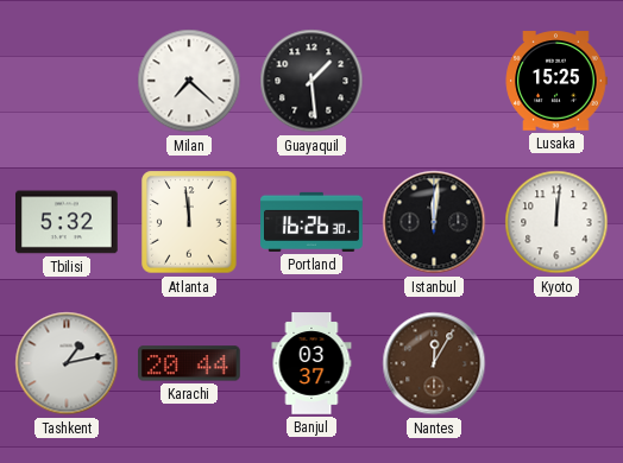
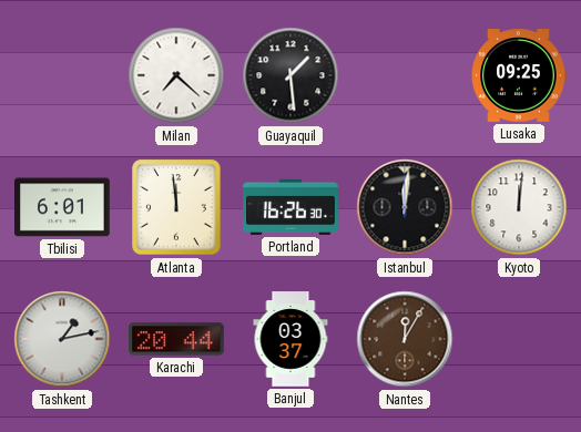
Lusaka: 15:25 -> 09:25 (519, 75)
Tbilisi: 5:32 -> 6:01 (63, 207)
